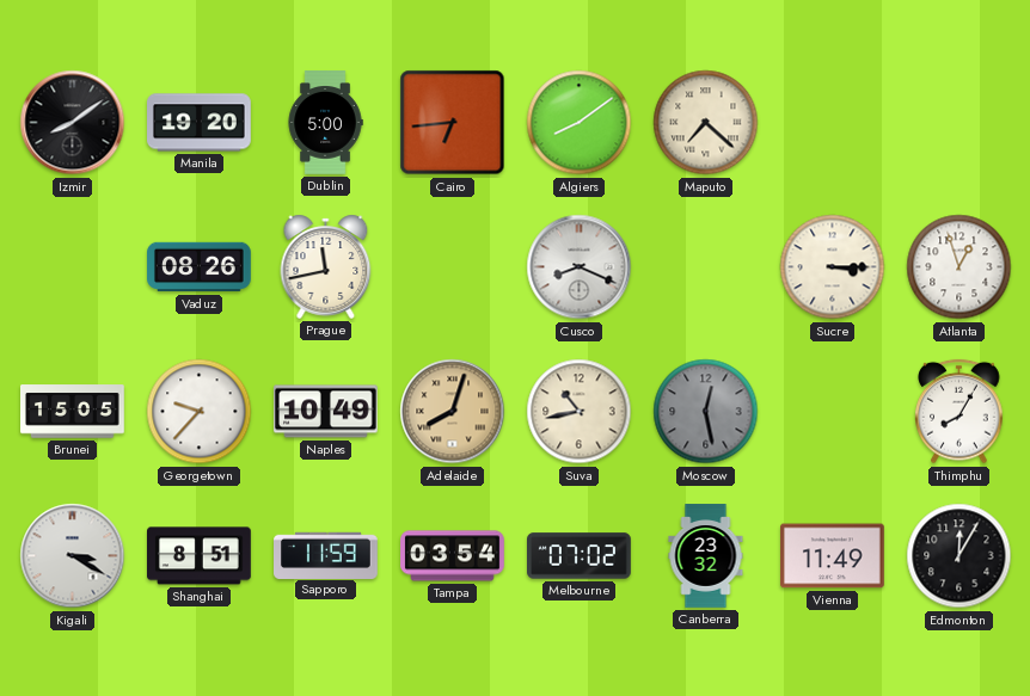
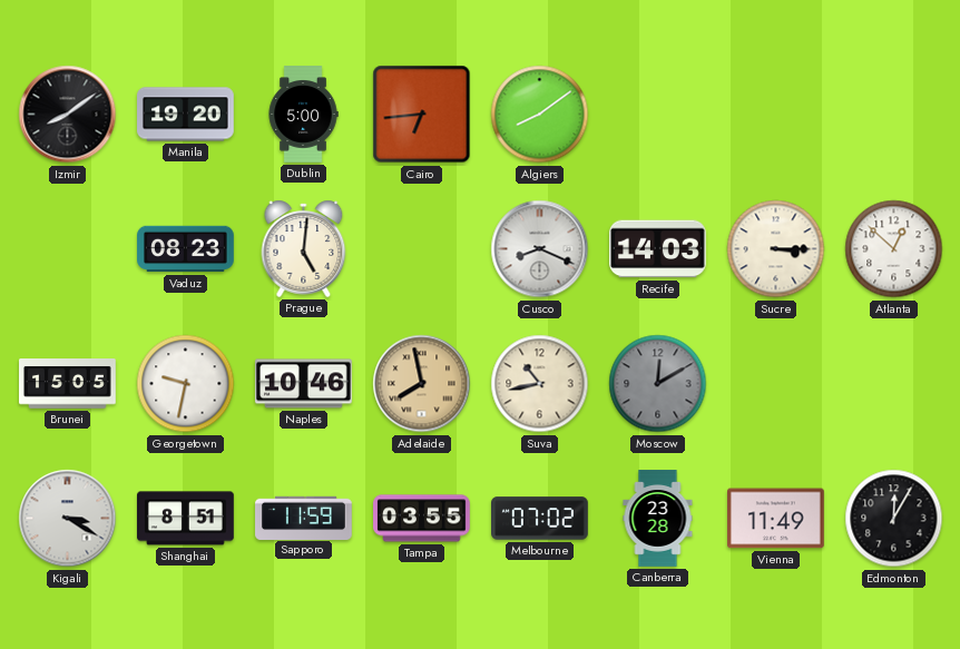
Maputo: 7:22 -> none (706, 123)
Vaduz: 08:26 -> 08:23 (186, 249)
Prague: 11:43 -> 5:01 (304, 248)
Recife: none -> 14:03 (658, 249)
Atlanta: 12:57 -> 12:52 (894, 249)
Georgetown: 9:37 -> 9:32 (186, 384)
Naples: 10:49 -> 10:46 (304, 384)
Adelaide: 8:03 -> 7:58 (422, 384)
Moscow: 12:28 -> 12:10 (658, 384)
Thimphu: 8:05 -> none (960, 412)
Tampa: 03:54 -> 03:55 (422, 519)
Canberra: 23:32 -> 23:28 (658, 519)
